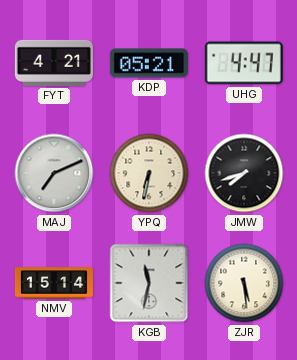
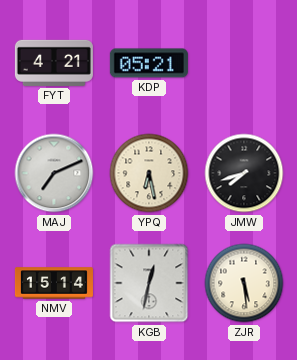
UHG: 4:47 -> none (244, 63)
YPQ: 6:32 -> 6:28 (149, 173)
KGB: 11:32 -> 12:32 (149, 283)
